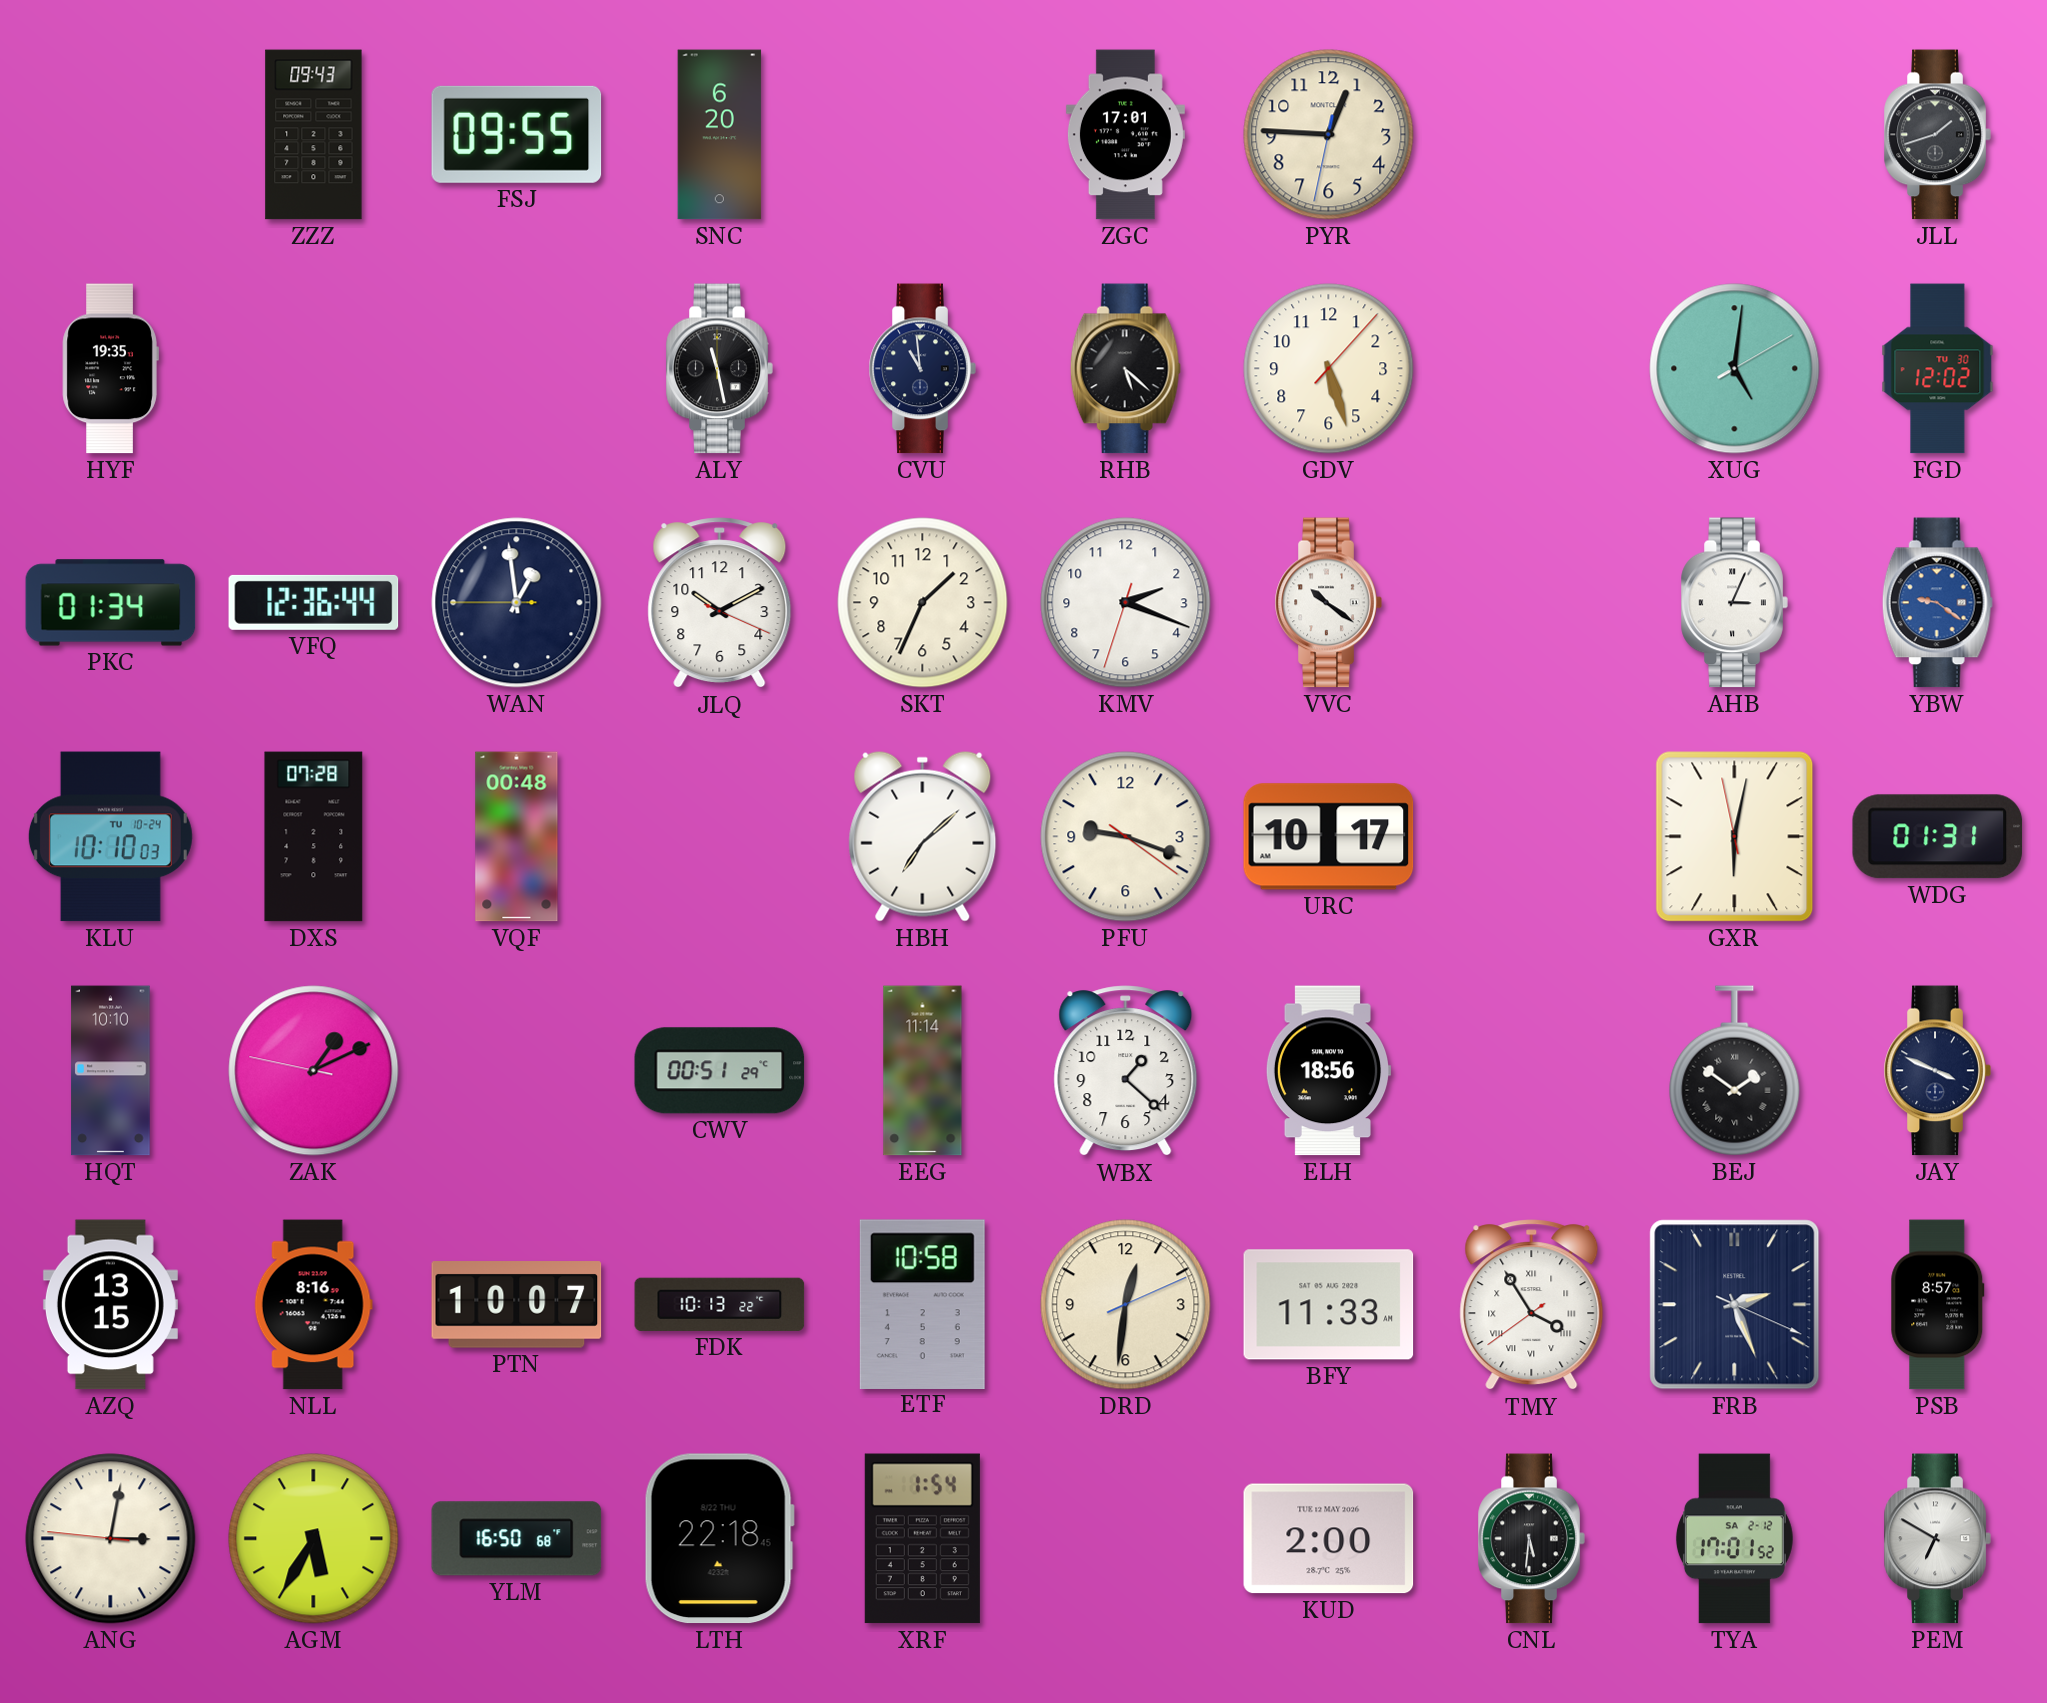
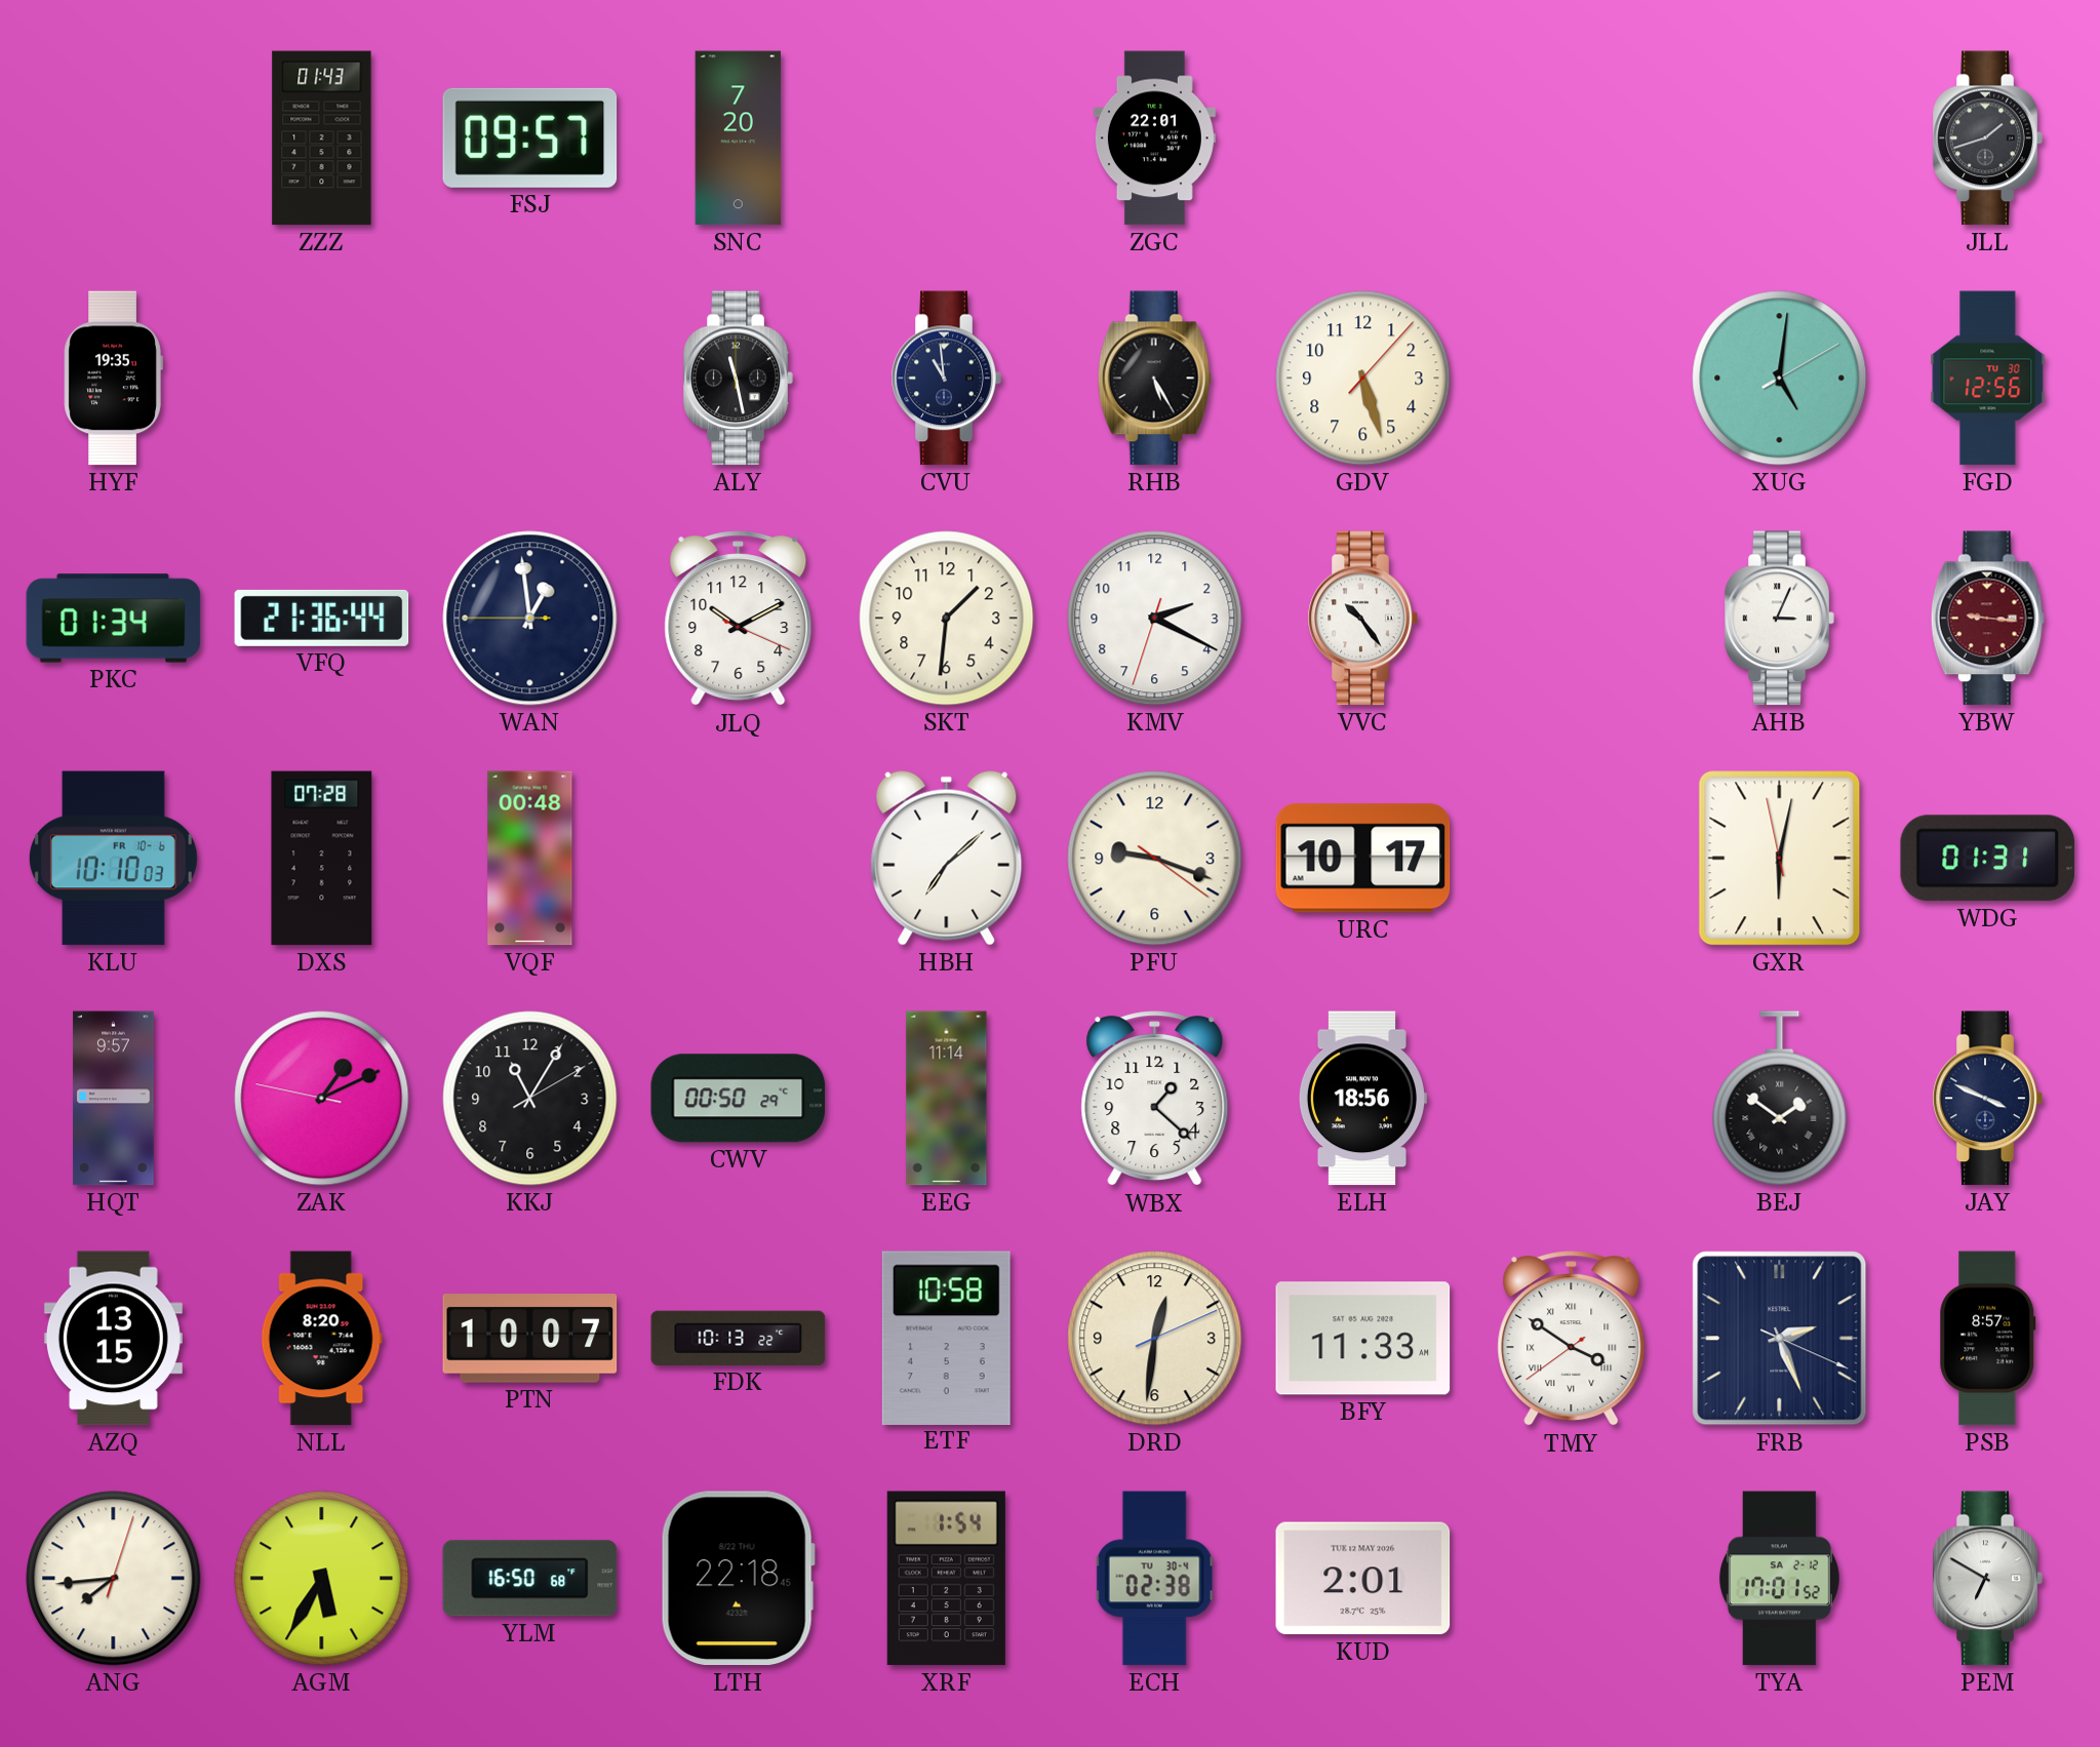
ZZZ: 09:43 -> 01:43 (322, 138)
FSJ: 09:55 -> 09:57 (530, 137)
SNC: 6:20 -> 7:20 (739, 138)
ZGC: 17:01 -> 22:01 (1154, 138)
PYR: 12:45 -> none (1329, 135)
RHB: 5:22 -> 5:25 (1154, 379)
FGD: 12:02 -> 12:56 (1988, 379)
VFQ: 12:36 -> 21:36 (322, 618)
SKT: 1:34 -> 1:31 (947, 619)
KMV: 2:18 -> 2:19 (1155, 619)
VVC: 10:21 -> 10:24 (1362, 619)
YBW: 9:21 -> 9:16 (1987, 619)
YBW dial: blue -> burgundy (1987, 619)
KLU date: TU 10-24 -> FR 10-6 (113, 859)
HQT: 10:10 -> 9:57 (114, 1099)
KKJ: none -> 11:05 (530, 1099)
CWV: 00:51 -> 00:50 (739, 1099)
NLL: 8:16 -> 8:20 (321, 1339)
TMY: 3:54 -> 3:50 (1572, 1339)
ANG: 3:01 -> 7:44 (114, 1579)
ECH: none -> 02:38 (1155, 1579)
KUD: 2:00 -> 2:01 (1363, 1579)
CNL: 5:31 -> none (1531, 1539)
